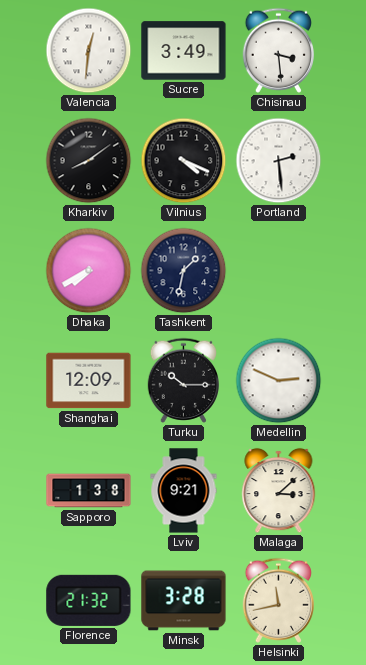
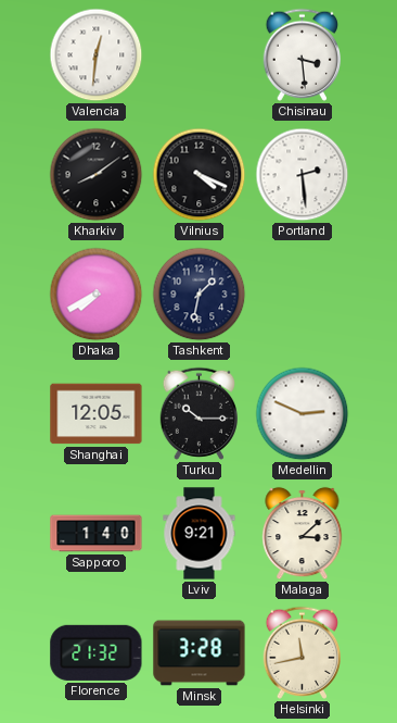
Sucre: 3:49 -> none (184, 51)
Shanghai: 12:09 -> 12:05 (97, 414)
Sapporo: 1:38 -> 1:40 (97, 534)
